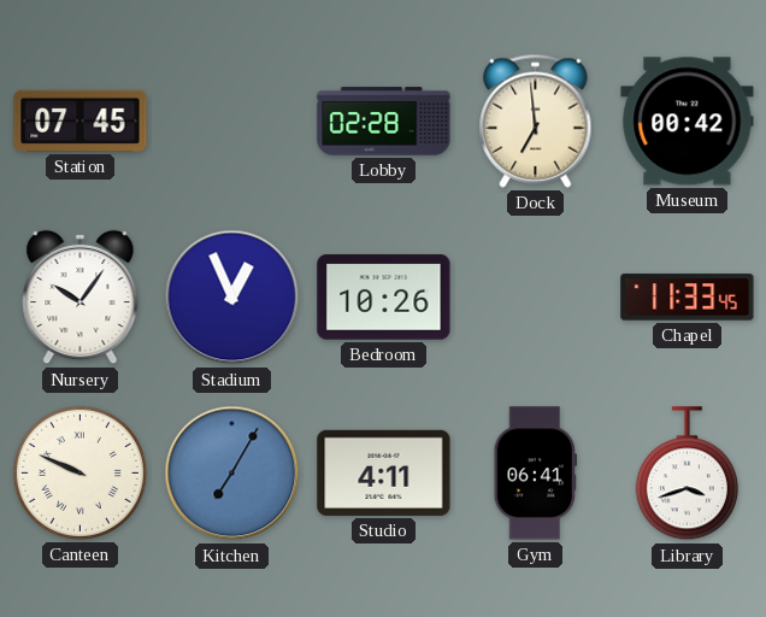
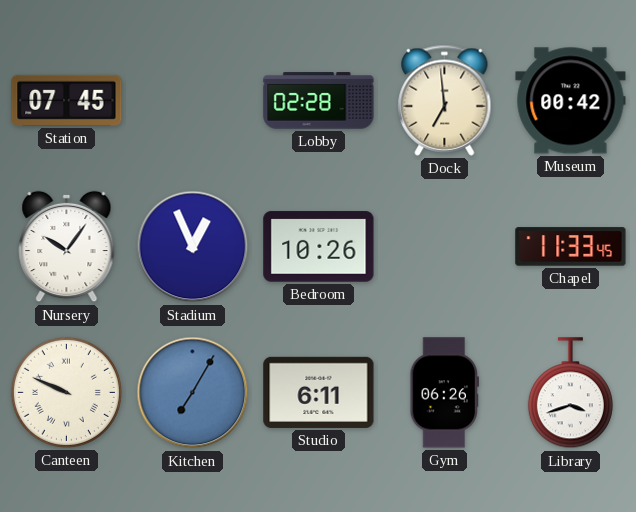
Studio: 4:11 -> 6:11 (319, 392)
Gym: 06:41 -> 06:26 (444, 393)
